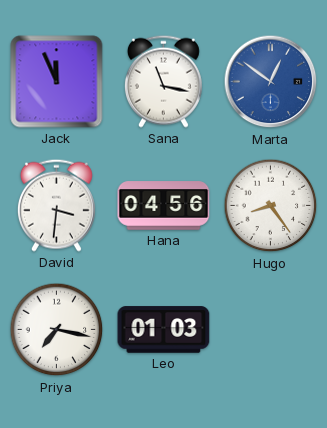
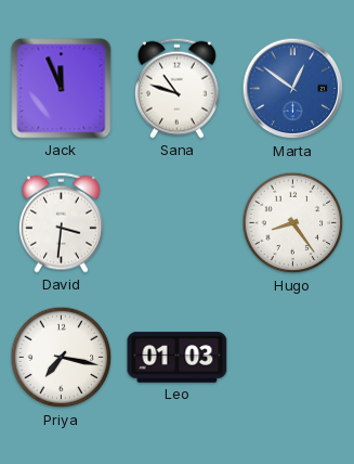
Sana: 11:17 -> 10:48 (176, 88)
Hana: 04:56 -> none (164, 206)
